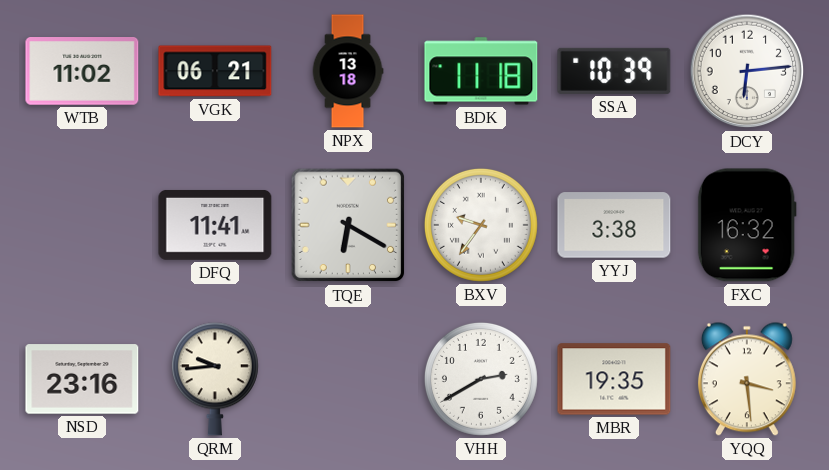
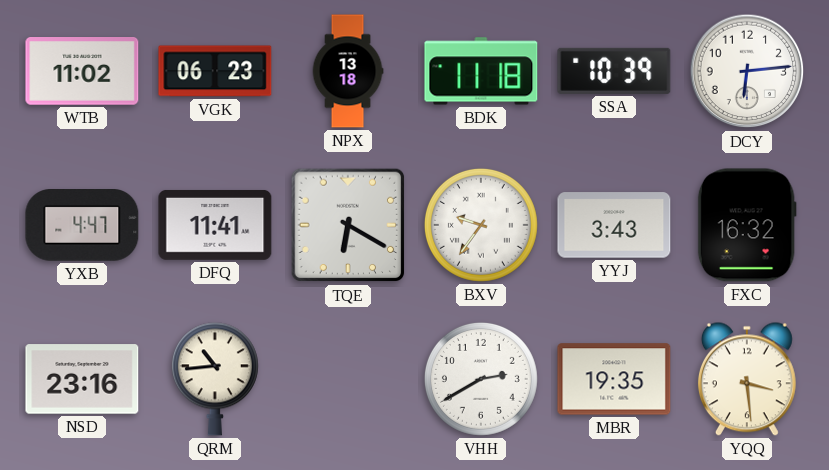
VGK: 06:21 -> 06:23 (215, 71)
YXB: none -> 4:47 (82, 226)
YYJ: 3:38 -> 3:43 (614, 225)
QRM: 9:44 -> 10:44 (215, 379)
